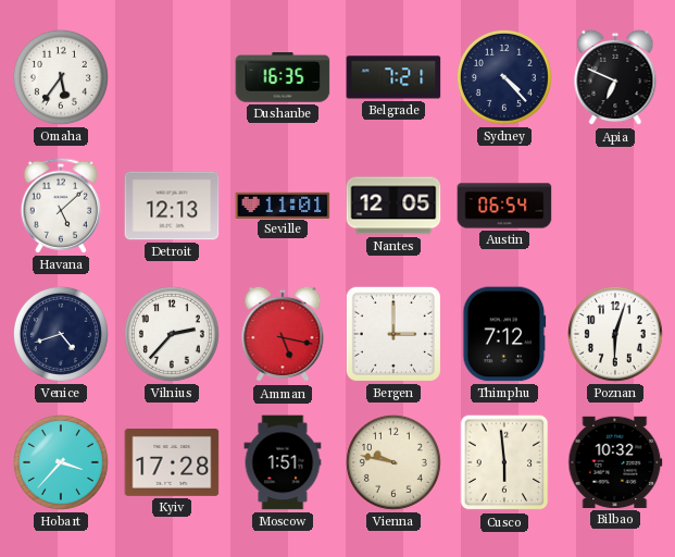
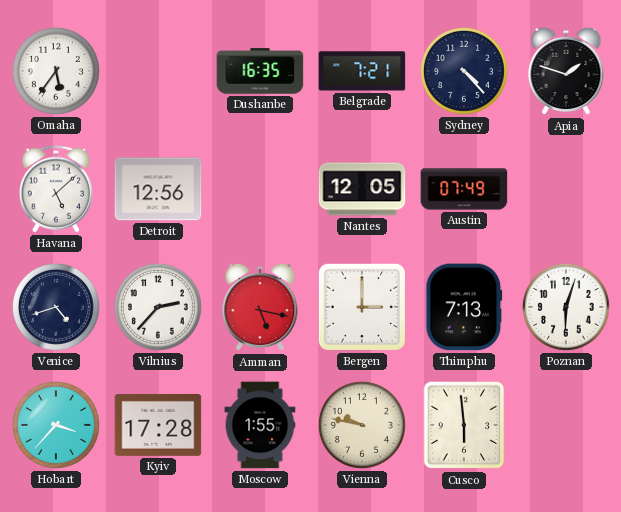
Apia: 6:49 -> 1:48 (566, 71)
Detroit: 12:13 -> 12:56 (158, 189)
Seville: 11:01 -> none (283, 205)
Austin: 06:54 -> 07:49 (464, 189)
Thimphu: 7:12 -> 7:13 (464, 307)
Moscow: 1:51 -> 1:55 (260, 425)
Bilbao: 10:32 -> none (615, 462)
